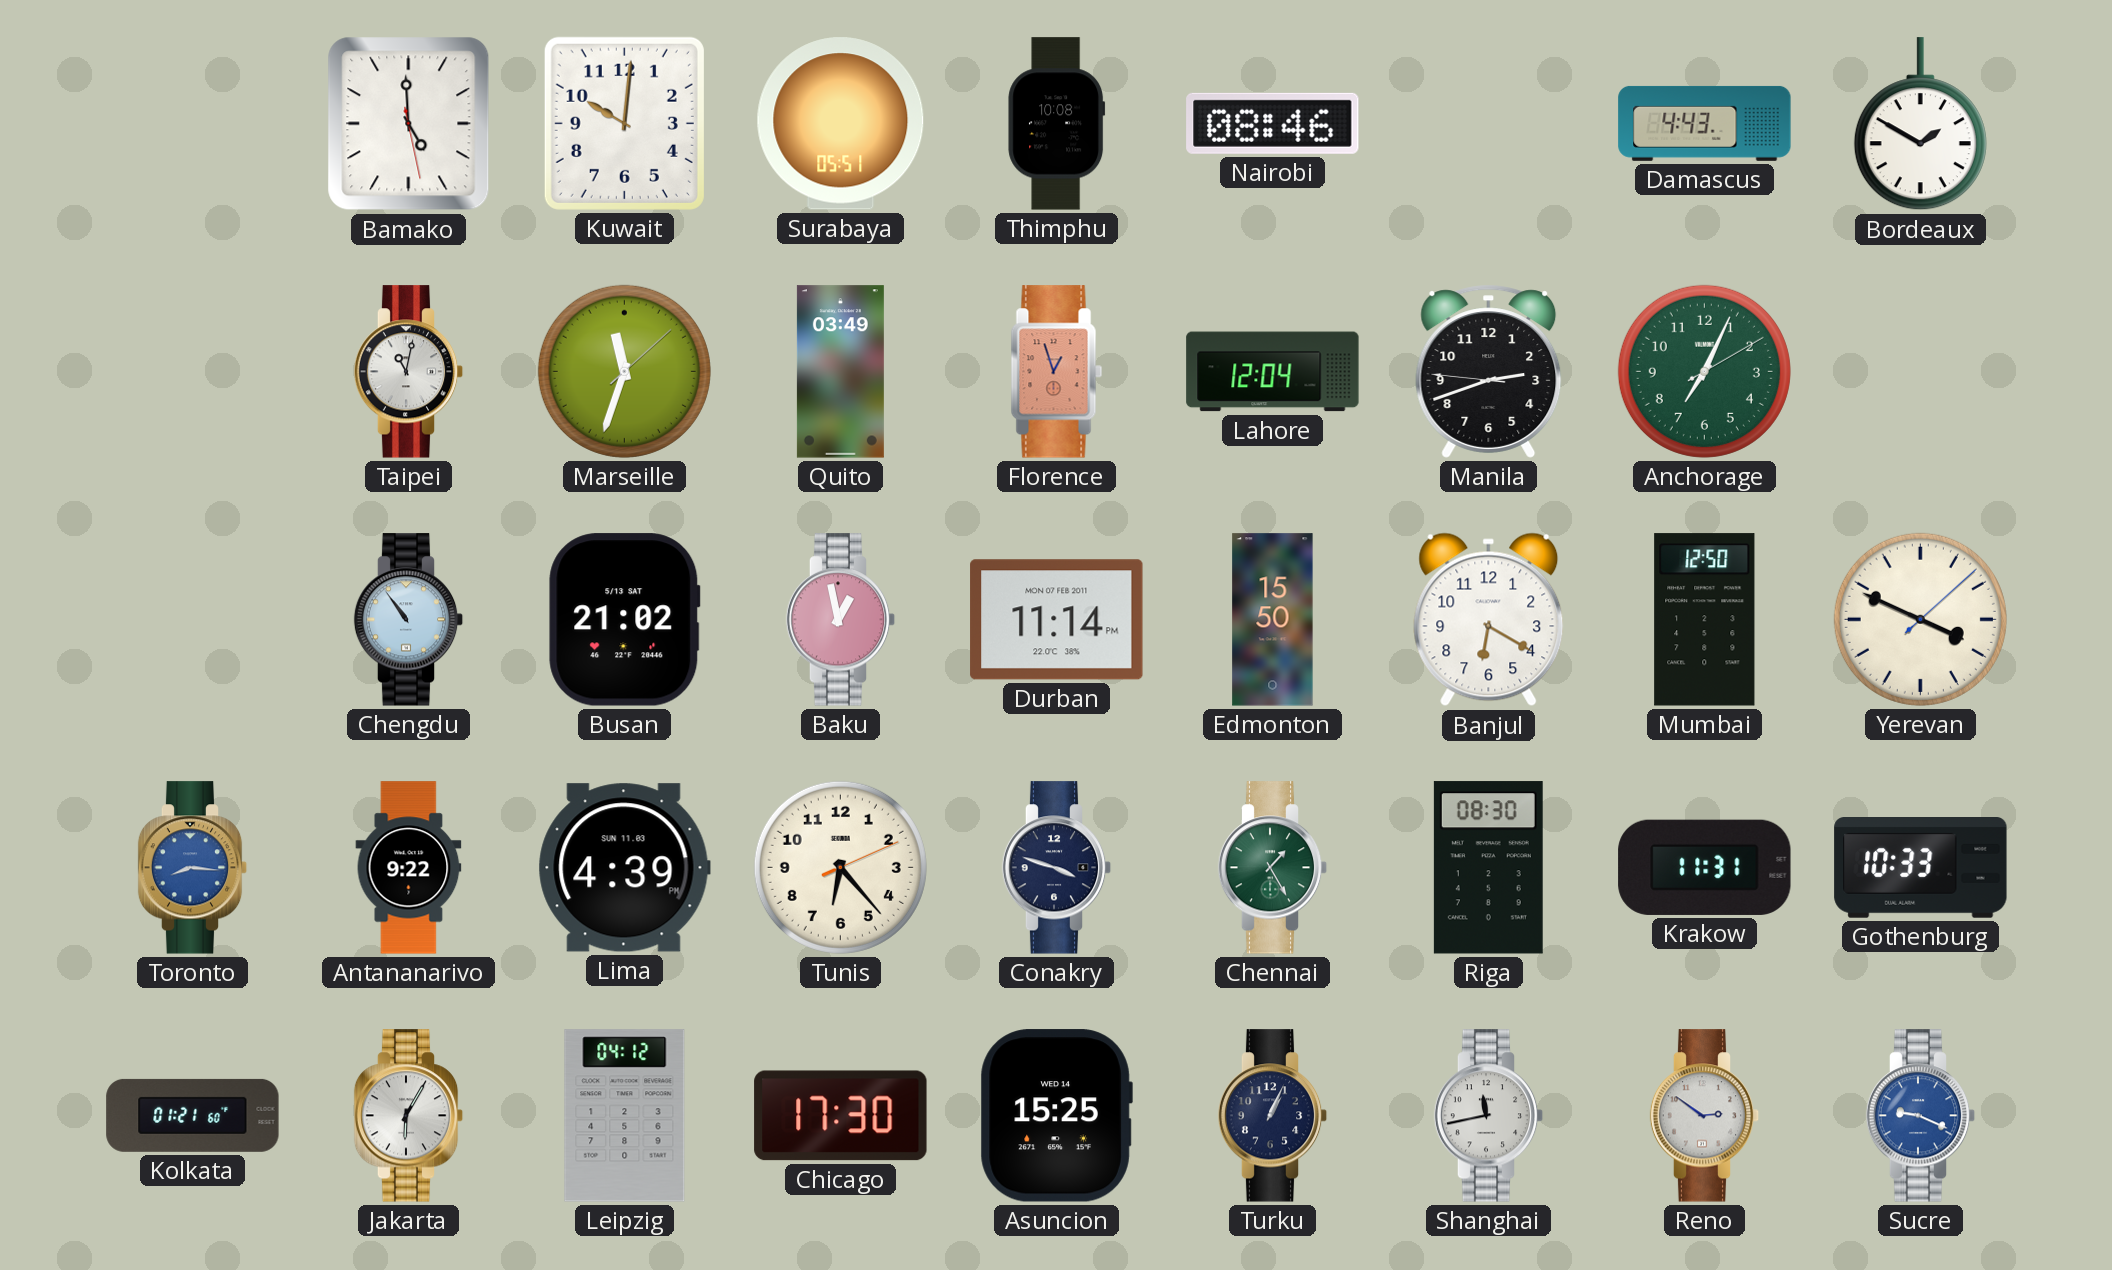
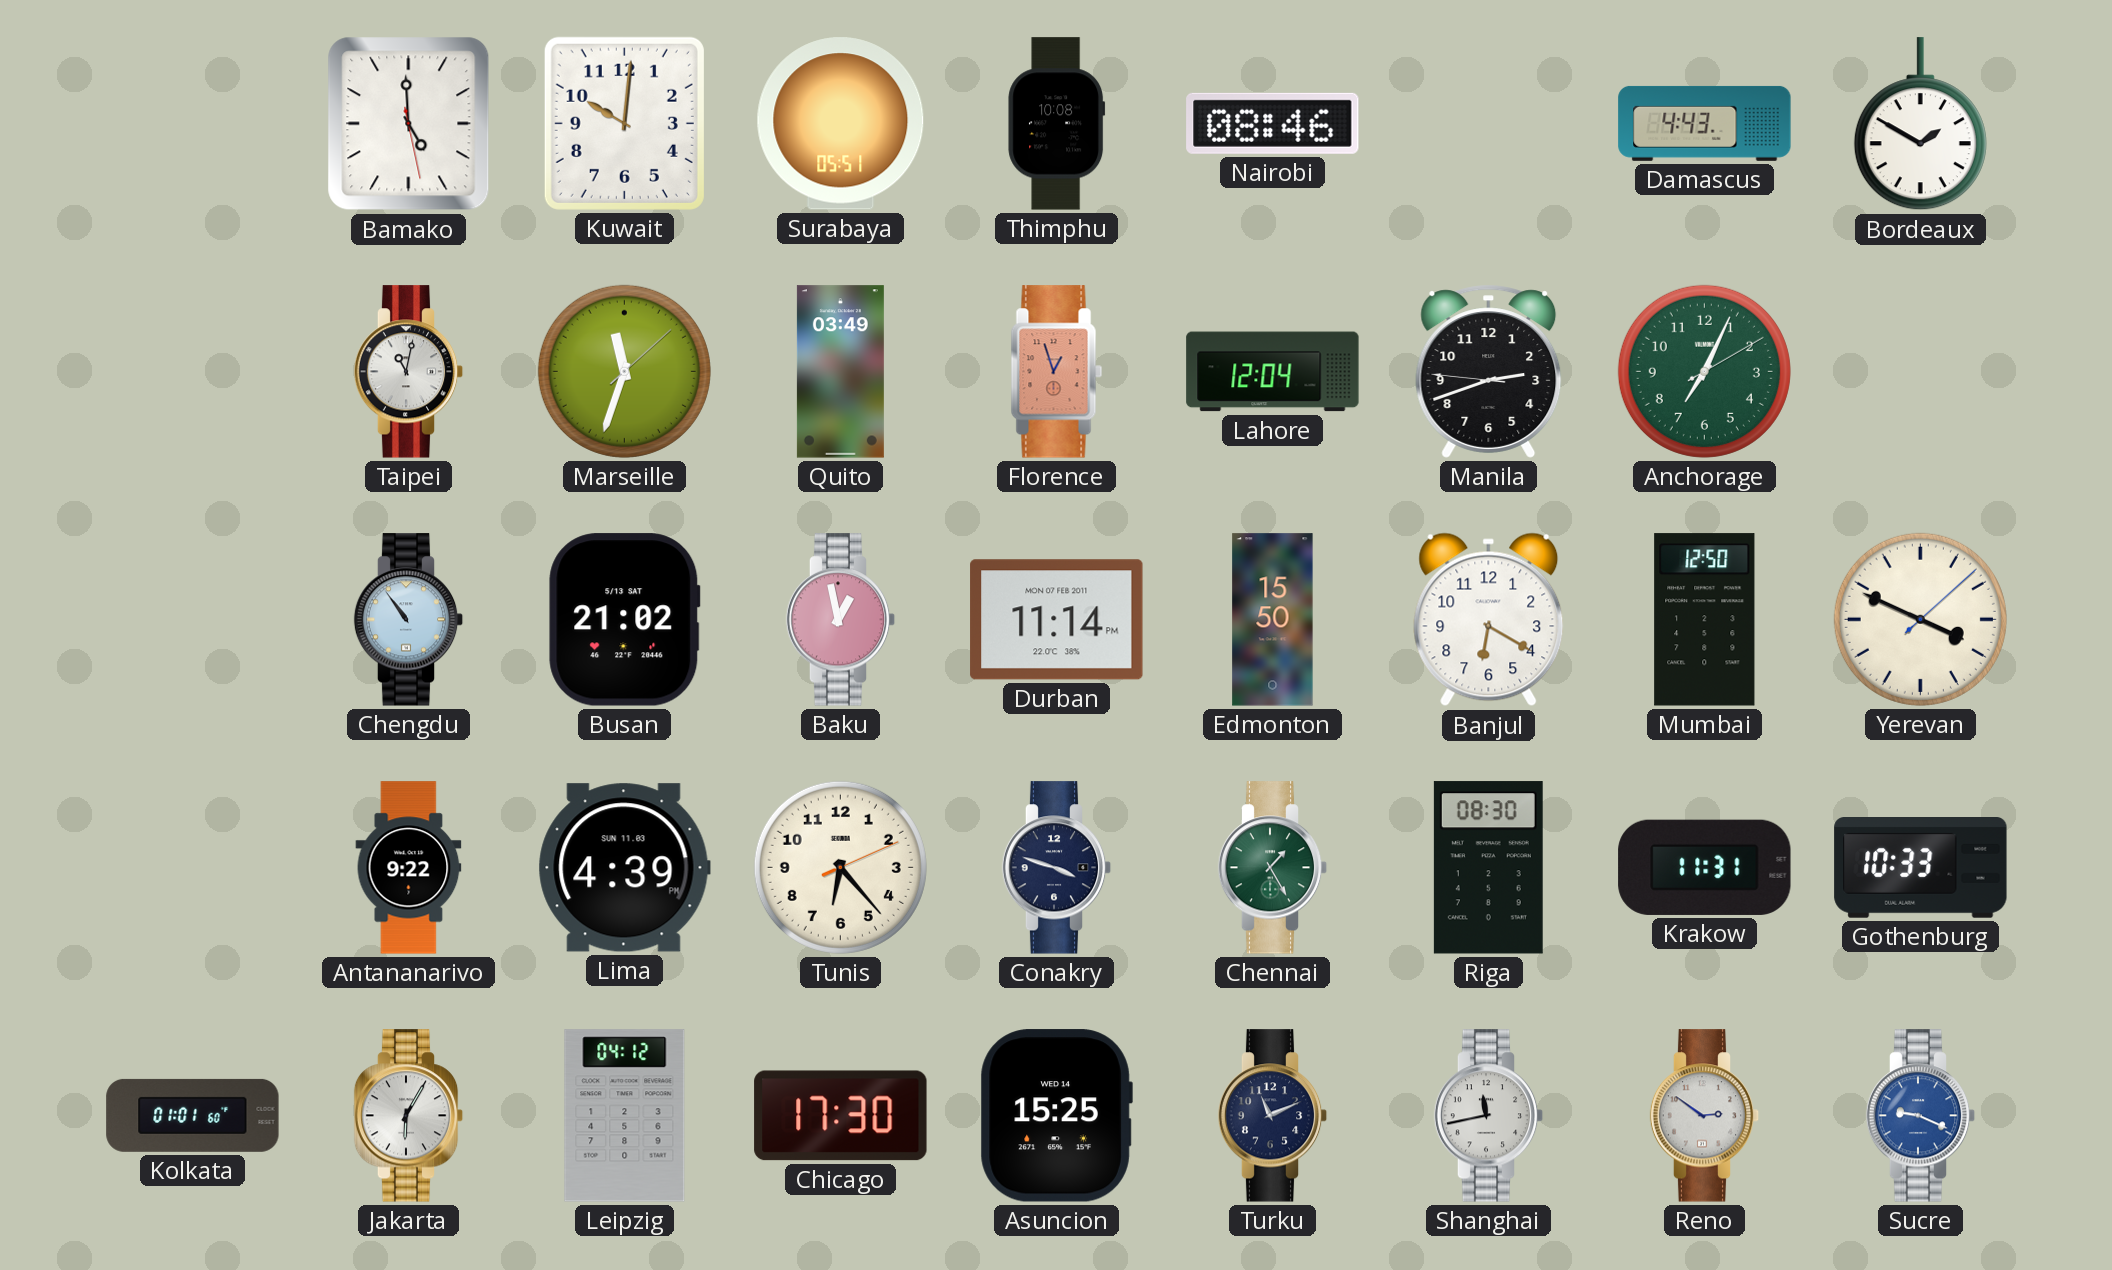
Toronto: 8:16 -> none (193, 868)
Kolkata: 01:21 -> 01:01 (193, 1115)
Turku: 1:04 -> 11:11 (1273, 1116)
